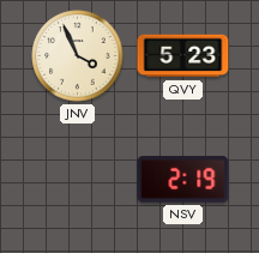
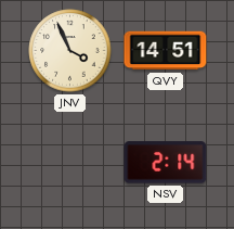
QVY: 5:23 -> 14:51 (166, 51)
NSV: 2:19 -> 2:14 (166, 163)
